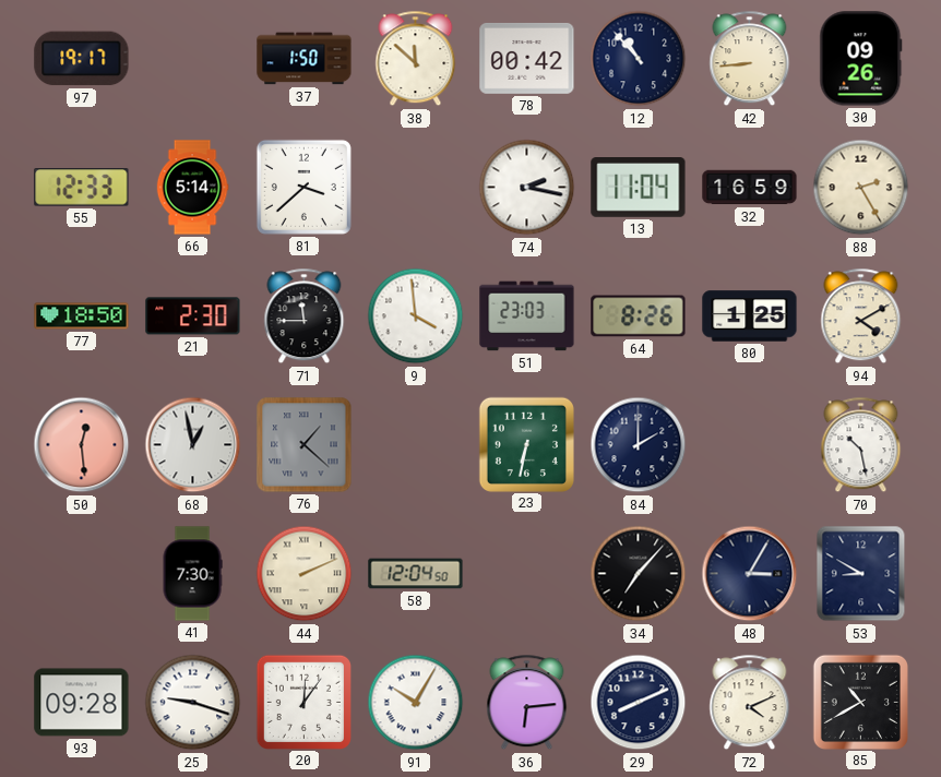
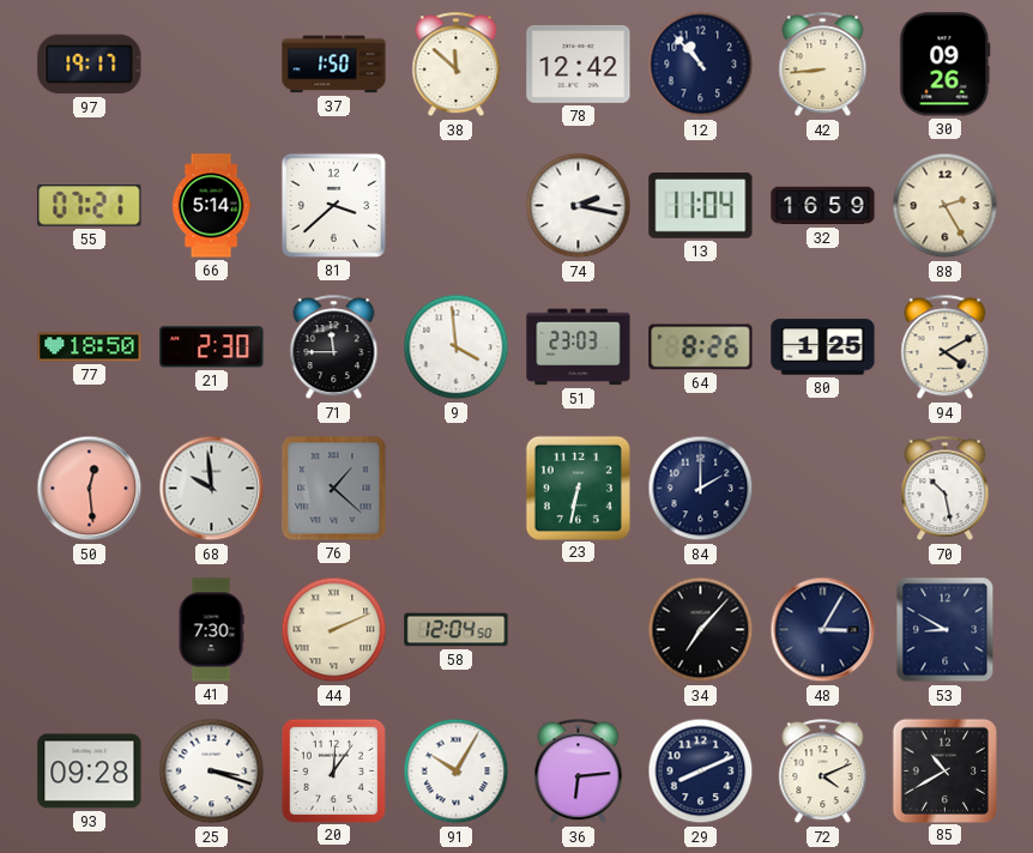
78: 00:42 -> 12:42 (579, 63)
55: 12:33 -> 07:21 (90, 206)
68: 12:58 -> 9:59 (212, 489)
25: 9:18 -> 3:18 (212, 772)
